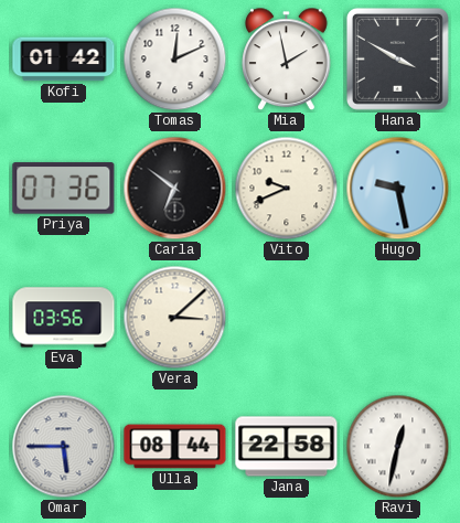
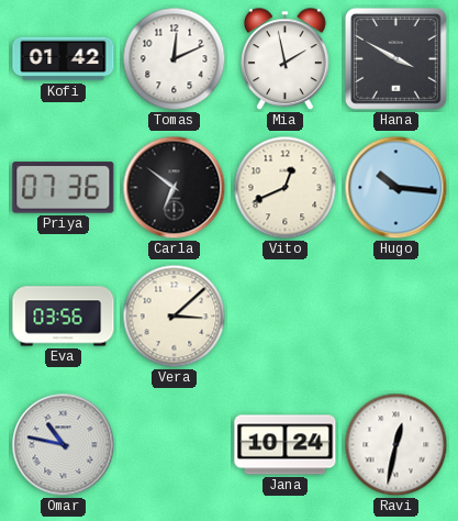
Vito: 9:41 -> 12:41 (286, 188)
Hugo: 9:28 -> 10:16 (396, 188)
Omar: 5:45 -> 10:47 (64, 445)
Ulla: 08:44 -> none (175, 447)
Jana: 22:58 -> 10:24 (286, 445)
